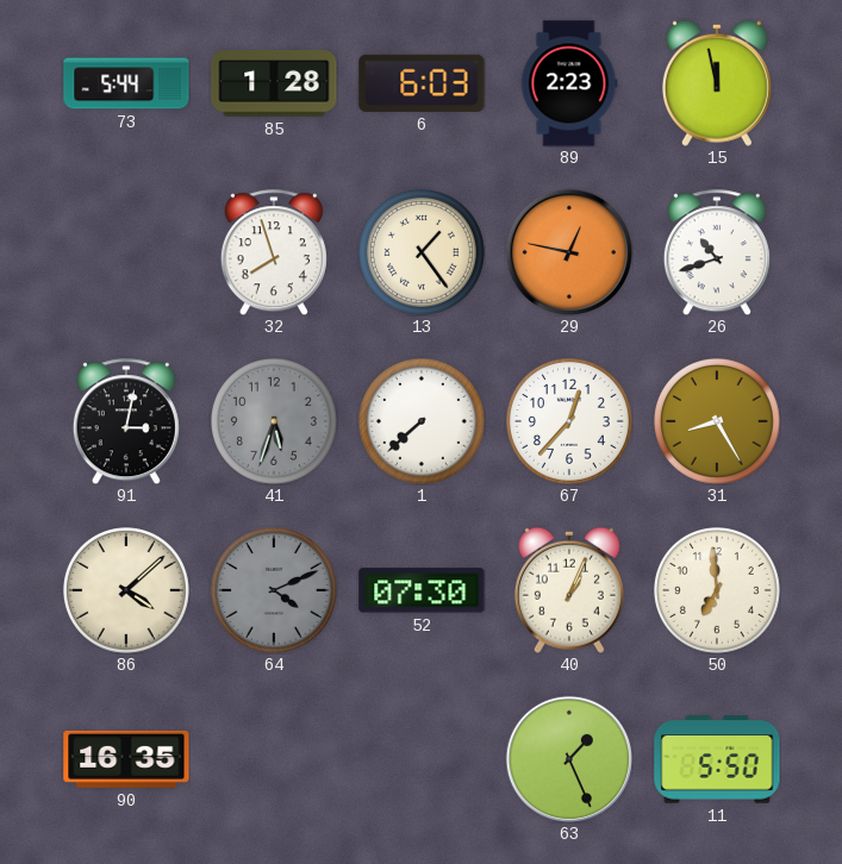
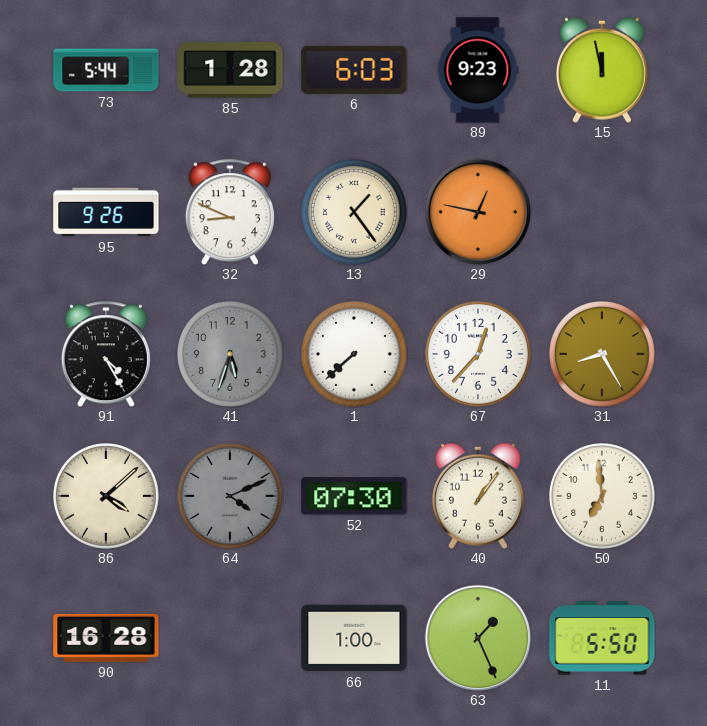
89: 2:23 -> 9:23 (478, 70)
95: none -> 9:26 (106, 212)
32: 7:57 -> 8:49 (230, 212)
26: 10:42 -> none (717, 252)
91: 3:02 -> 4:25 (106, 354)
40: 1:04 -> 1:06 (478, 496)
90: 16:35 -> 16:28 (106, 638)
66: none -> 1:00 (354, 638)
